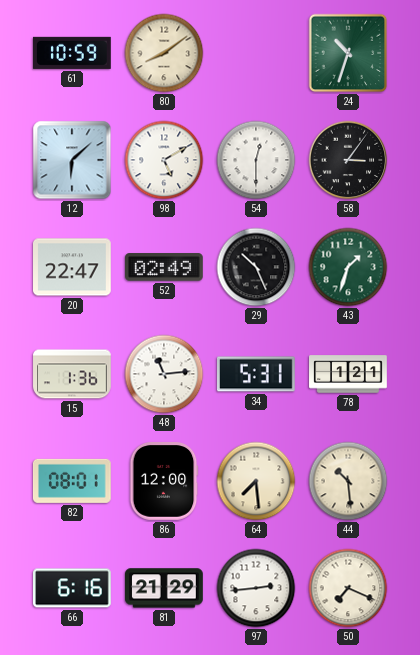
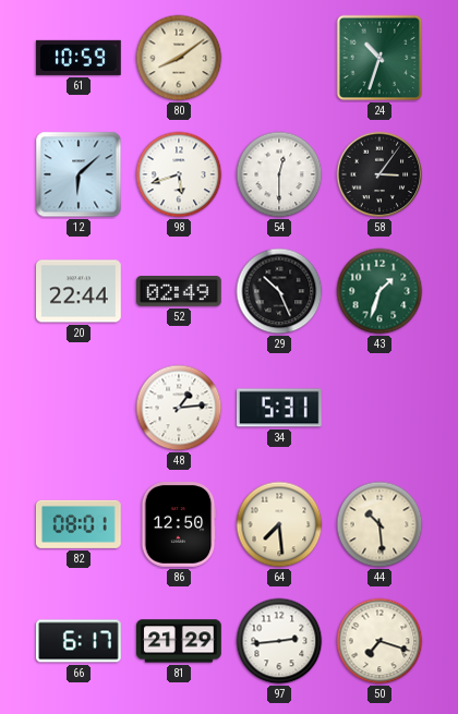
98: 5:10 -> 5:42 (179, 174)
20: 22:47 -> 22:44 (80, 291)
15: 1:36 -> none (72, 374)
48: 11:14 -> 1:14 (179, 408)
78: 1:21 -> none (348, 374)
86: 12:00 -> 12:50 (179, 525)
66: 6:16 -> 6:17 (80, 641)
50: 7:19 -> 7:18 (379, 641)
